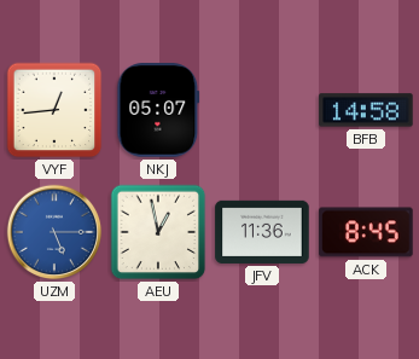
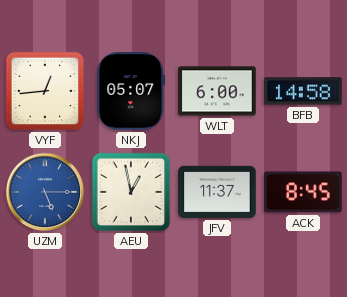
WLT: none -> 6:00 (217, 91)
JFV: 11:36 -> 11:37 (217, 192)
